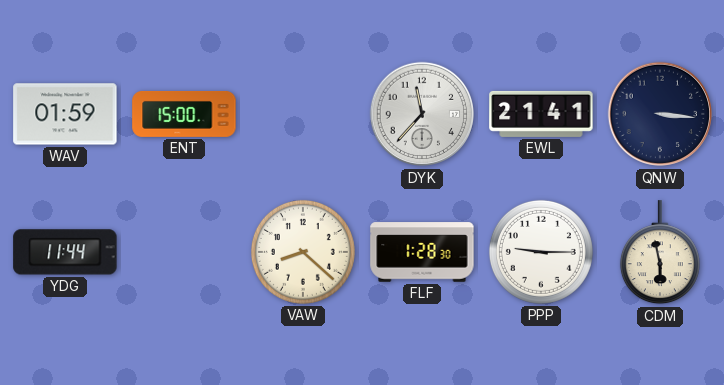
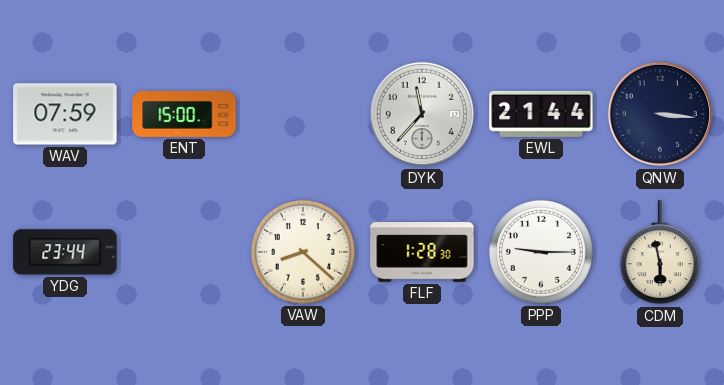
WAV: 01:59 -> 07:59 (65, 114)
EWL: 21:41 -> 21:44 (541, 114)
YDG: 11:44 -> 23:44 (65, 252)
